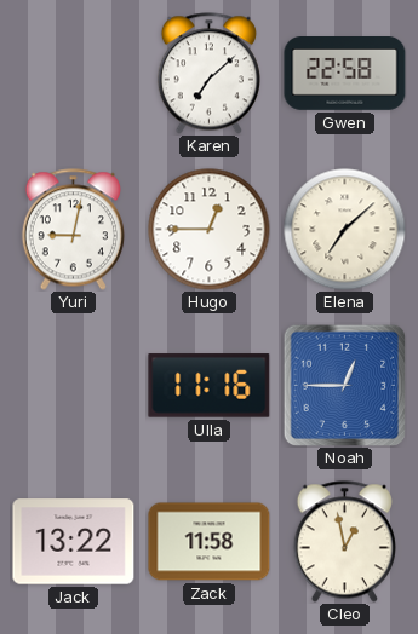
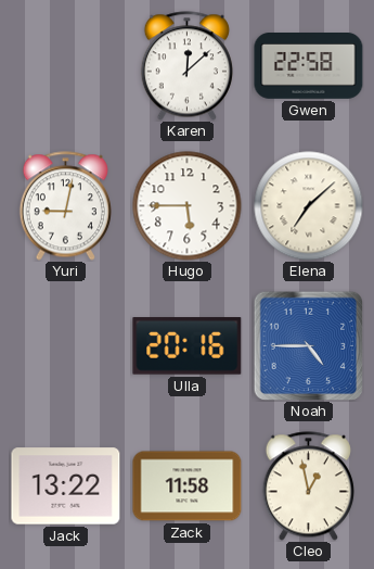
Karen: 7:08 -> 12:08 (186, 66)
Hugo: 12:45 -> 5:45 (188, 206)
Ulla: 11:16 -> 20:16 (188, 346)
Noah: 12:45 -> 4:45 (308, 345)
